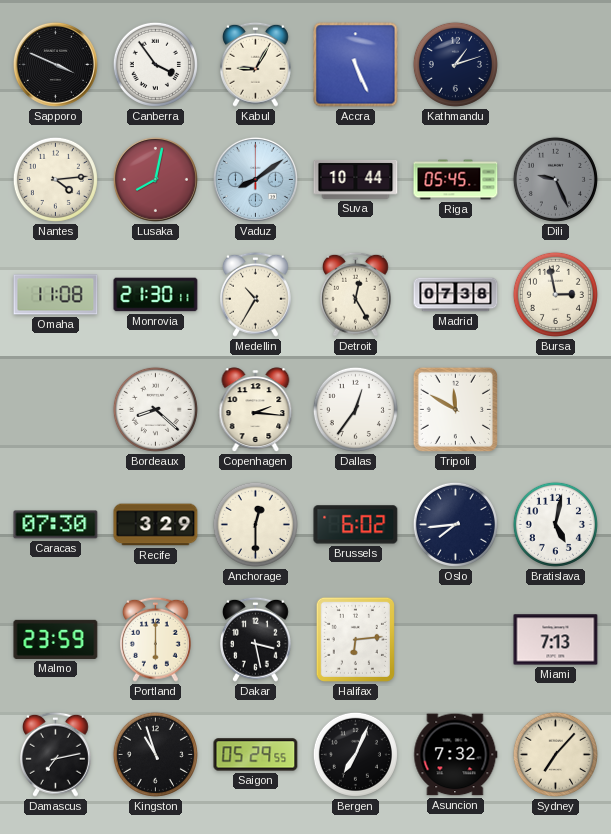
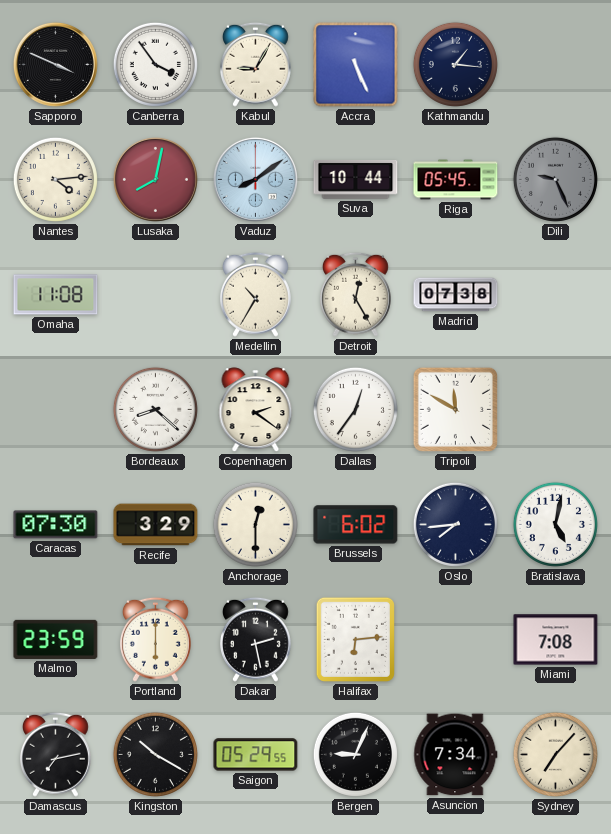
Kathmandu: 1:12 -> 1:16 (455, 64)
Monrovia: 21:30 -> none (156, 295)
Bursa: 2:58 -> none (555, 294)
Copenhagen: 2:16 -> 2:21 (256, 410)
Dakar: 3:28 -> 2:28 (255, 639)
Miami: 7:13 -> 7:08 (556, 640)
Kingston: 10:57 -> 10:20 (155, 754)
Bergen: 7:04 -> 9:04 (355, 754)
Asuncion: 7:32 -> 7:34 (456, 755)
